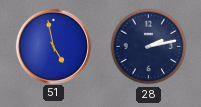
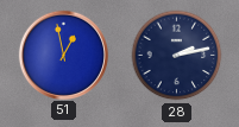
51: 4:58 -> 12:58 (63, 55)
